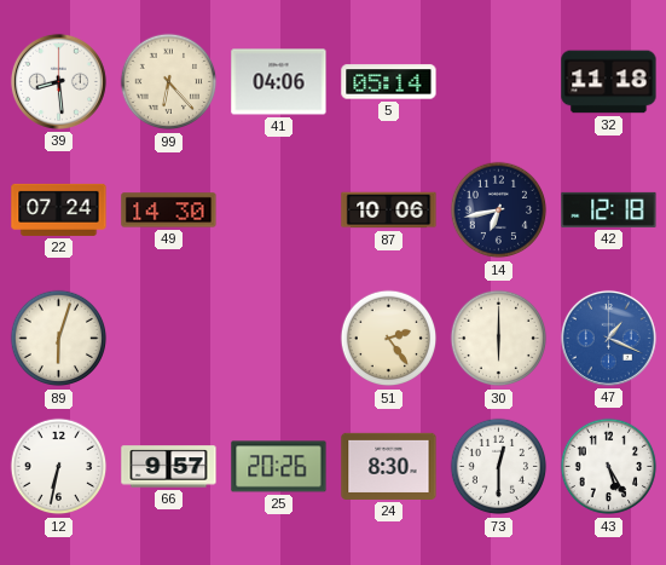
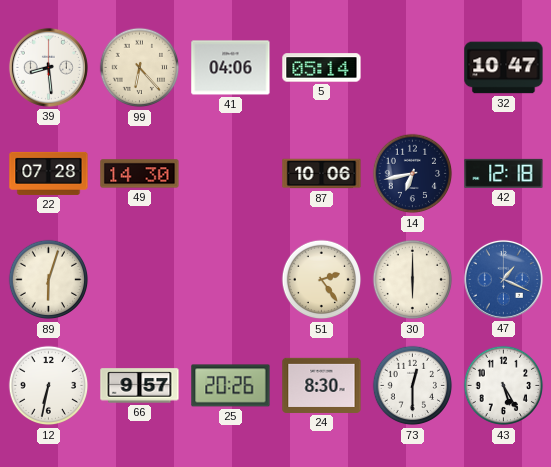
32: 11:18 -> 10:47 (504, 68)
22: 07:24 -> 07:28 (49, 173)
